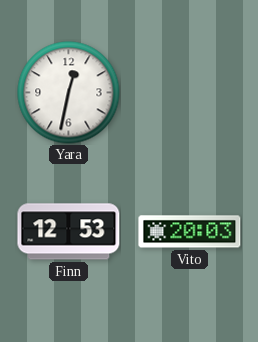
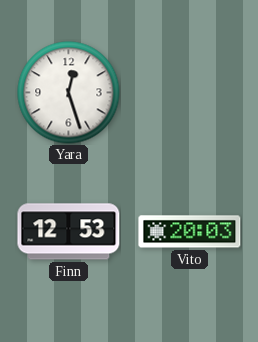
Yara: 12:32 -> 12:27 (69, 93)
